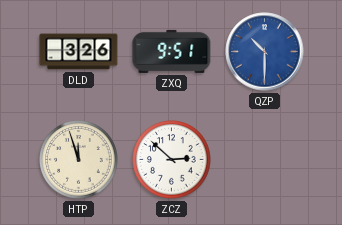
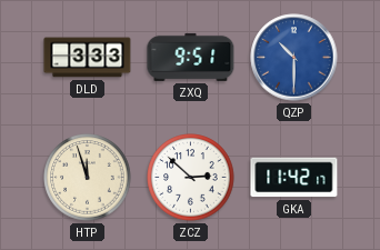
DLD: 3:26 -> 3:33 (88, 58)
GKA: none -> 11:42 (294, 178)
